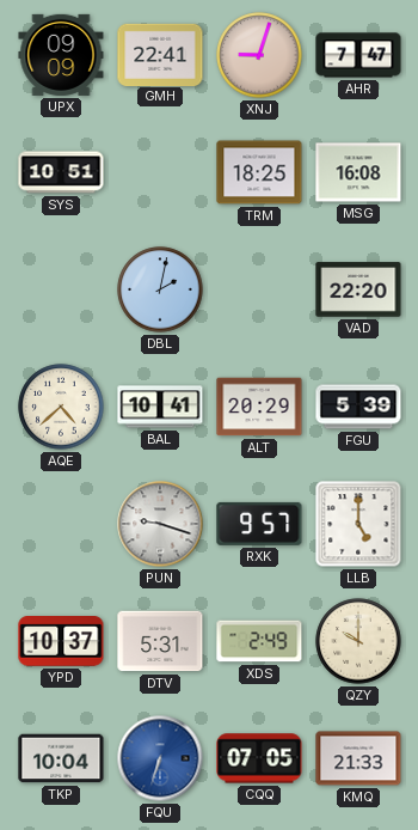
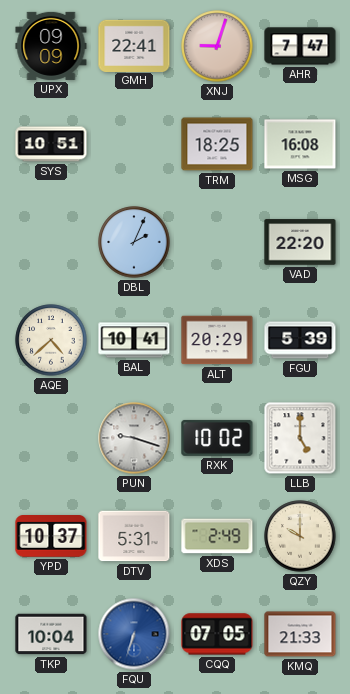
DBL: 2:02 -> 2:04 (134, 242)
RXK: 9:57 -> 10:02 (217, 438)
